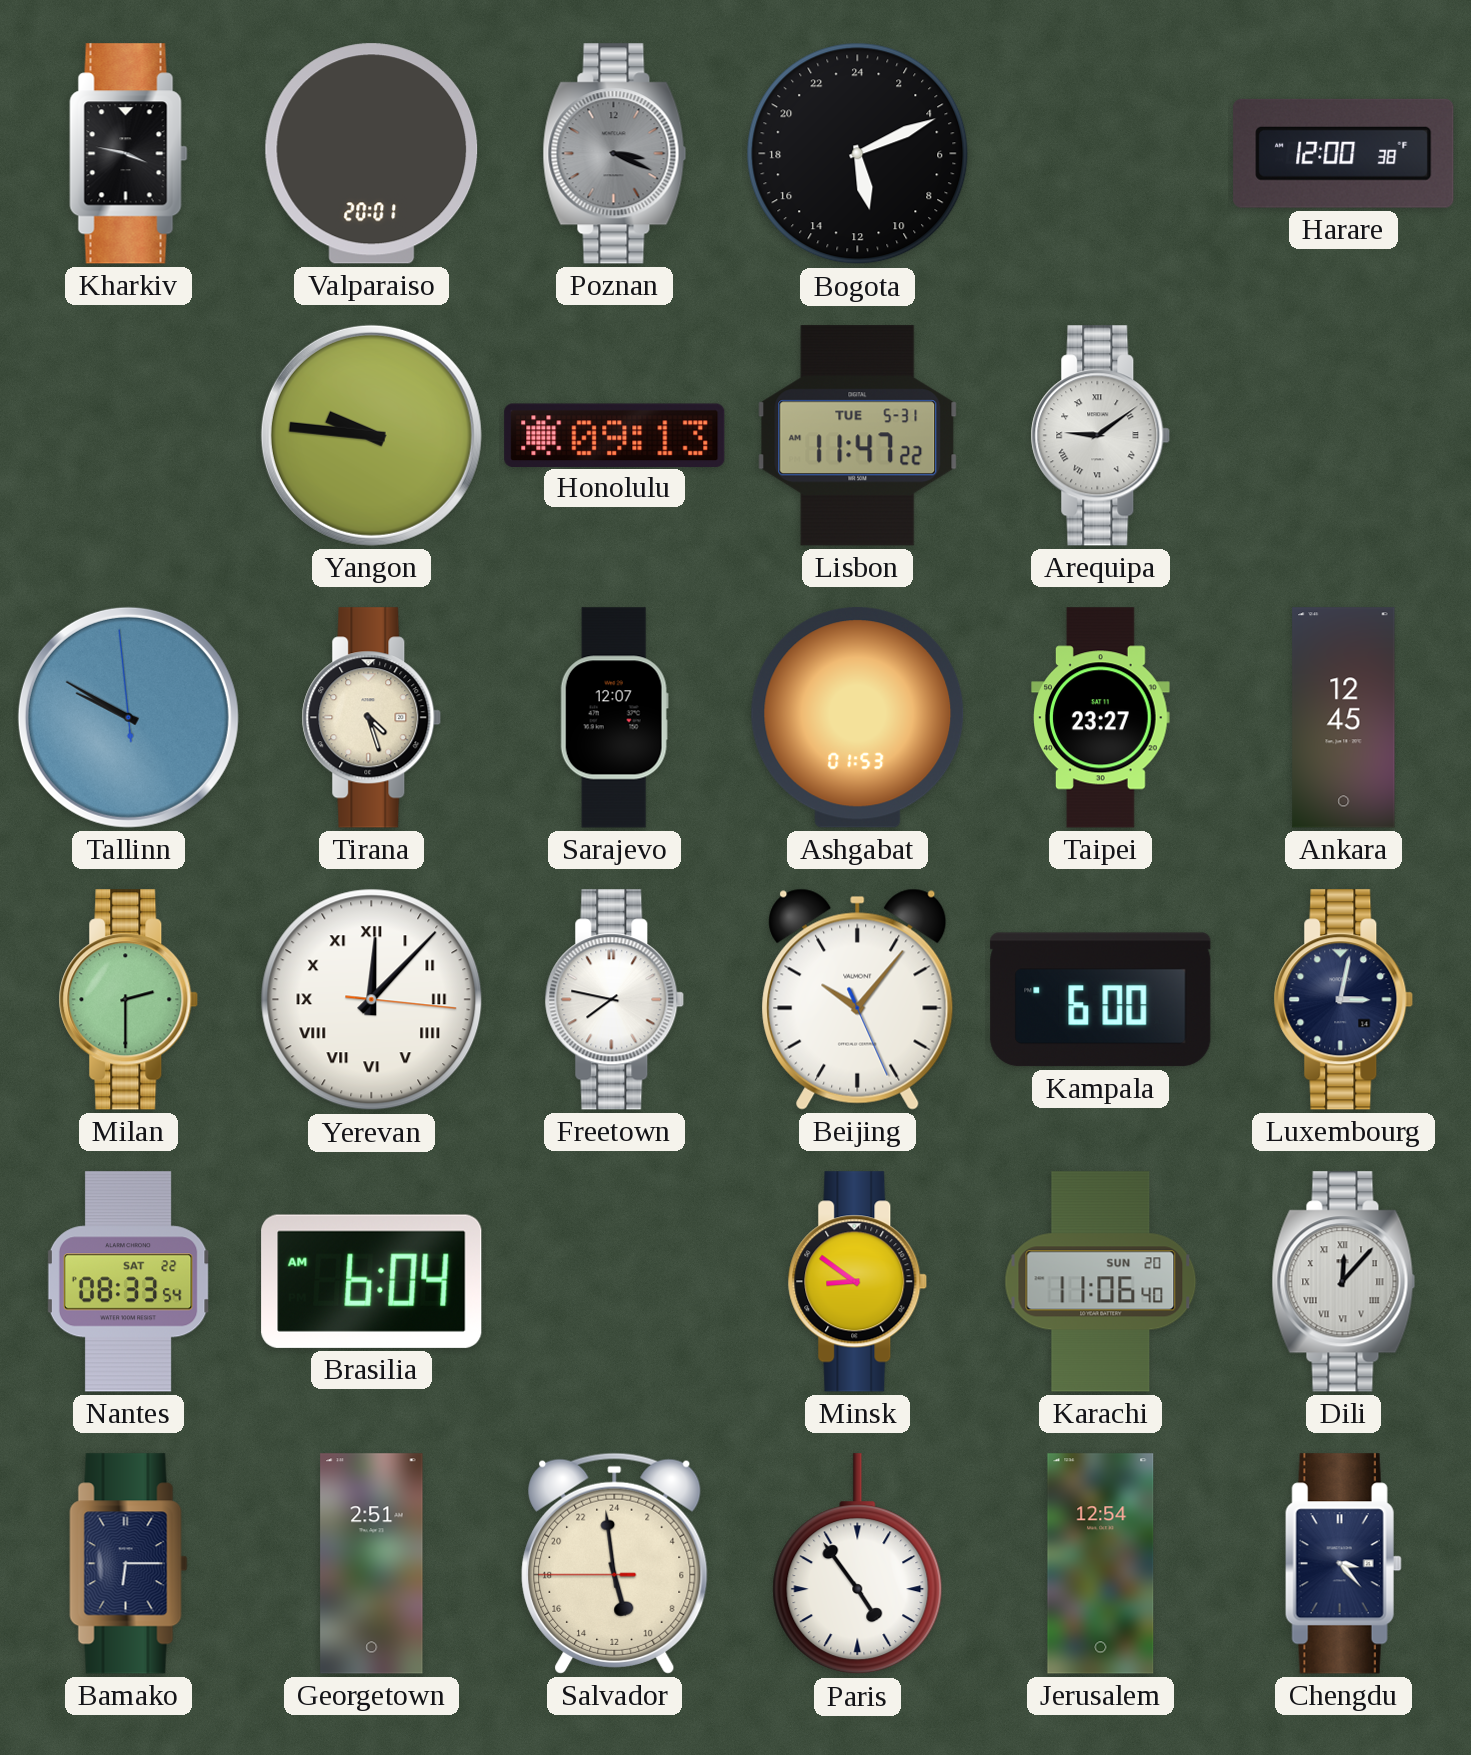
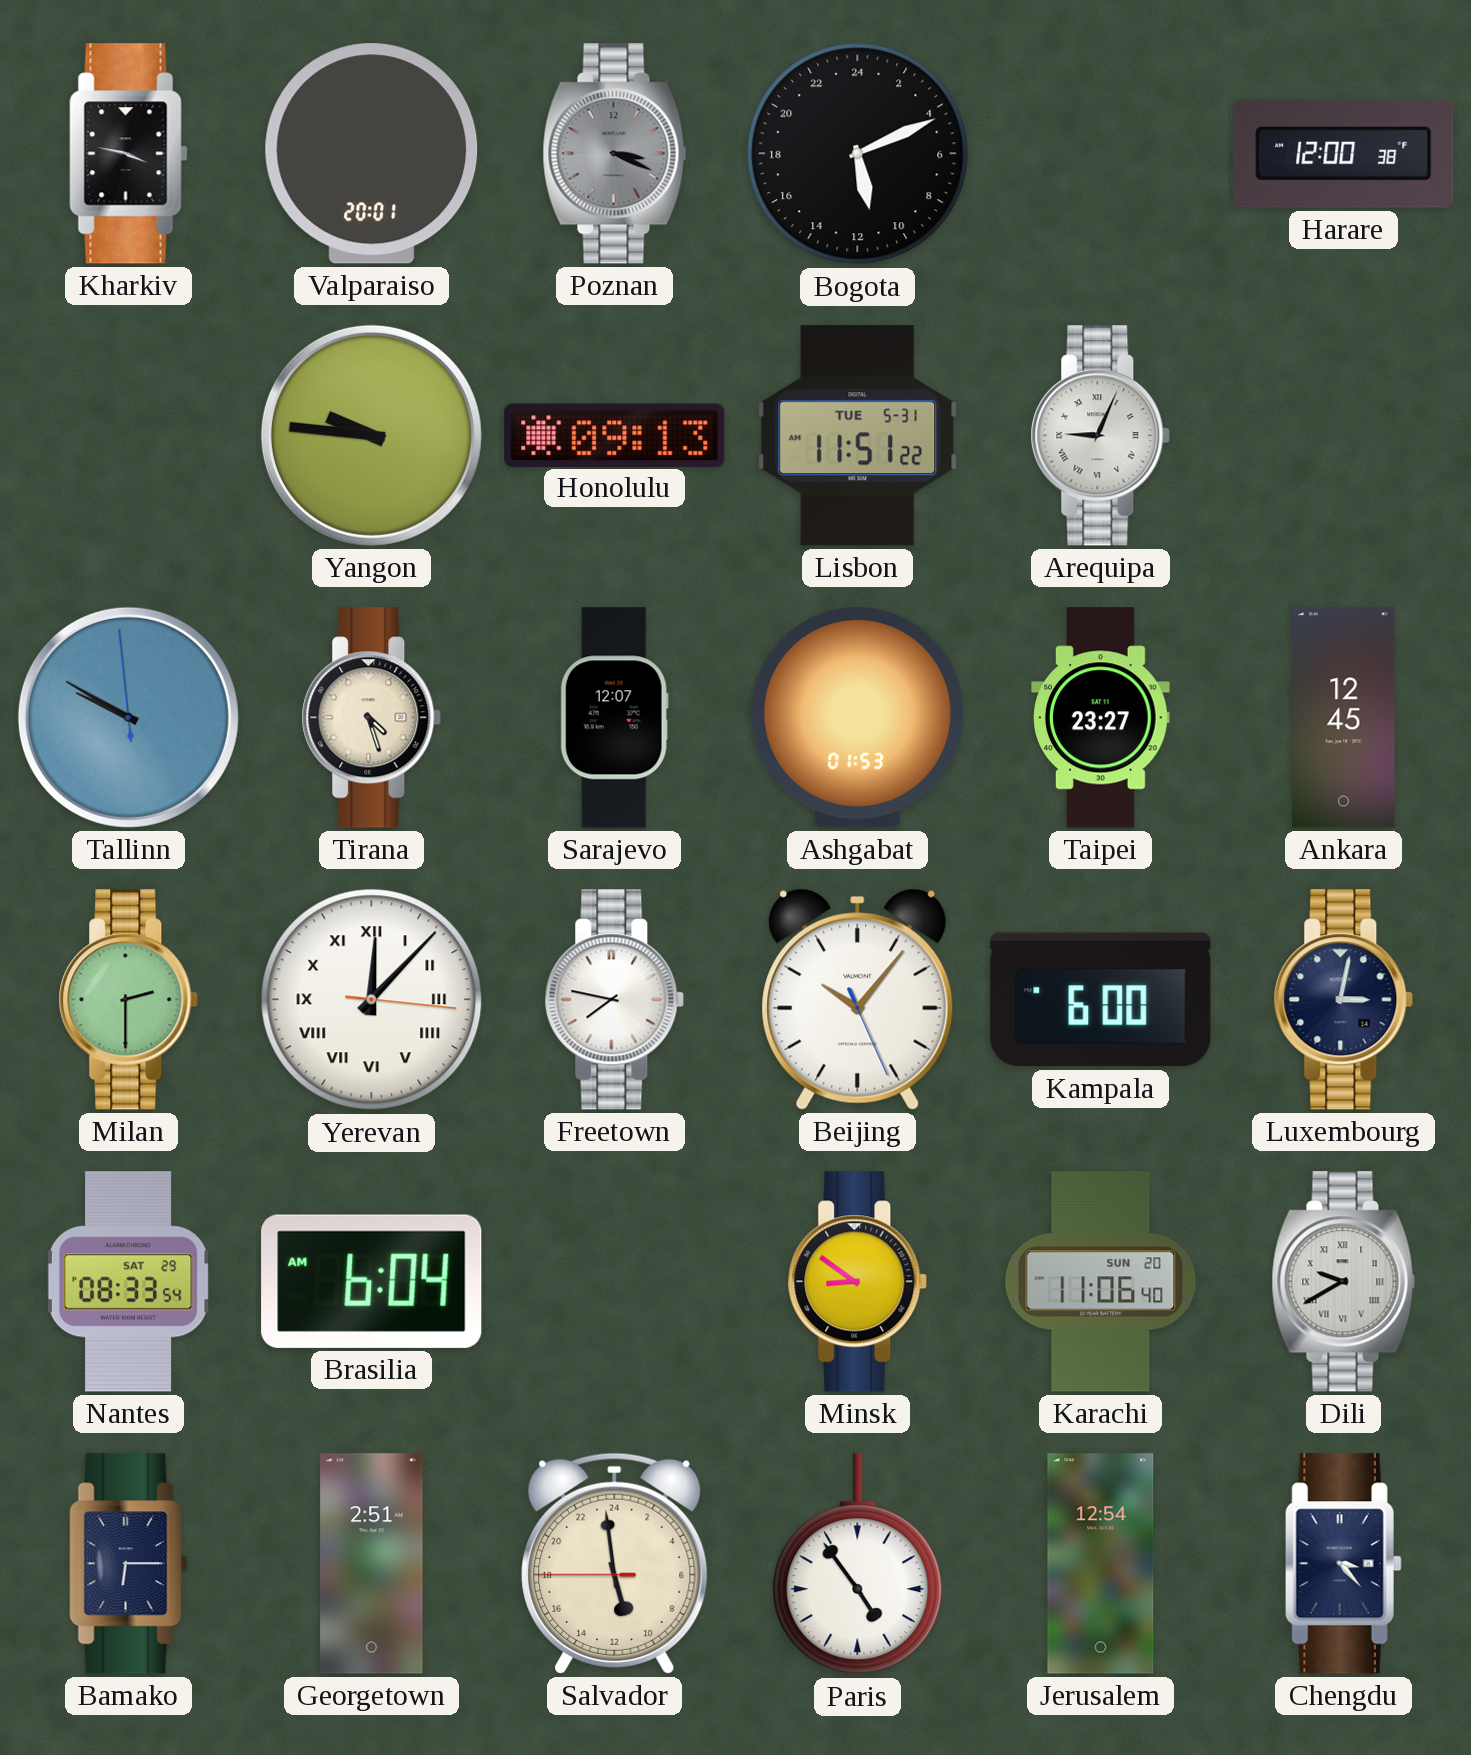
Lisbon: 11:47 -> 11:51 (858, 436)
Arequipa: 9:09 -> 9:04 (1101, 436)
Nantes date: SAT 22 -> SAT 29 (129, 1282)
Dili: 12:07 -> 9:40 (1344, 1282)
